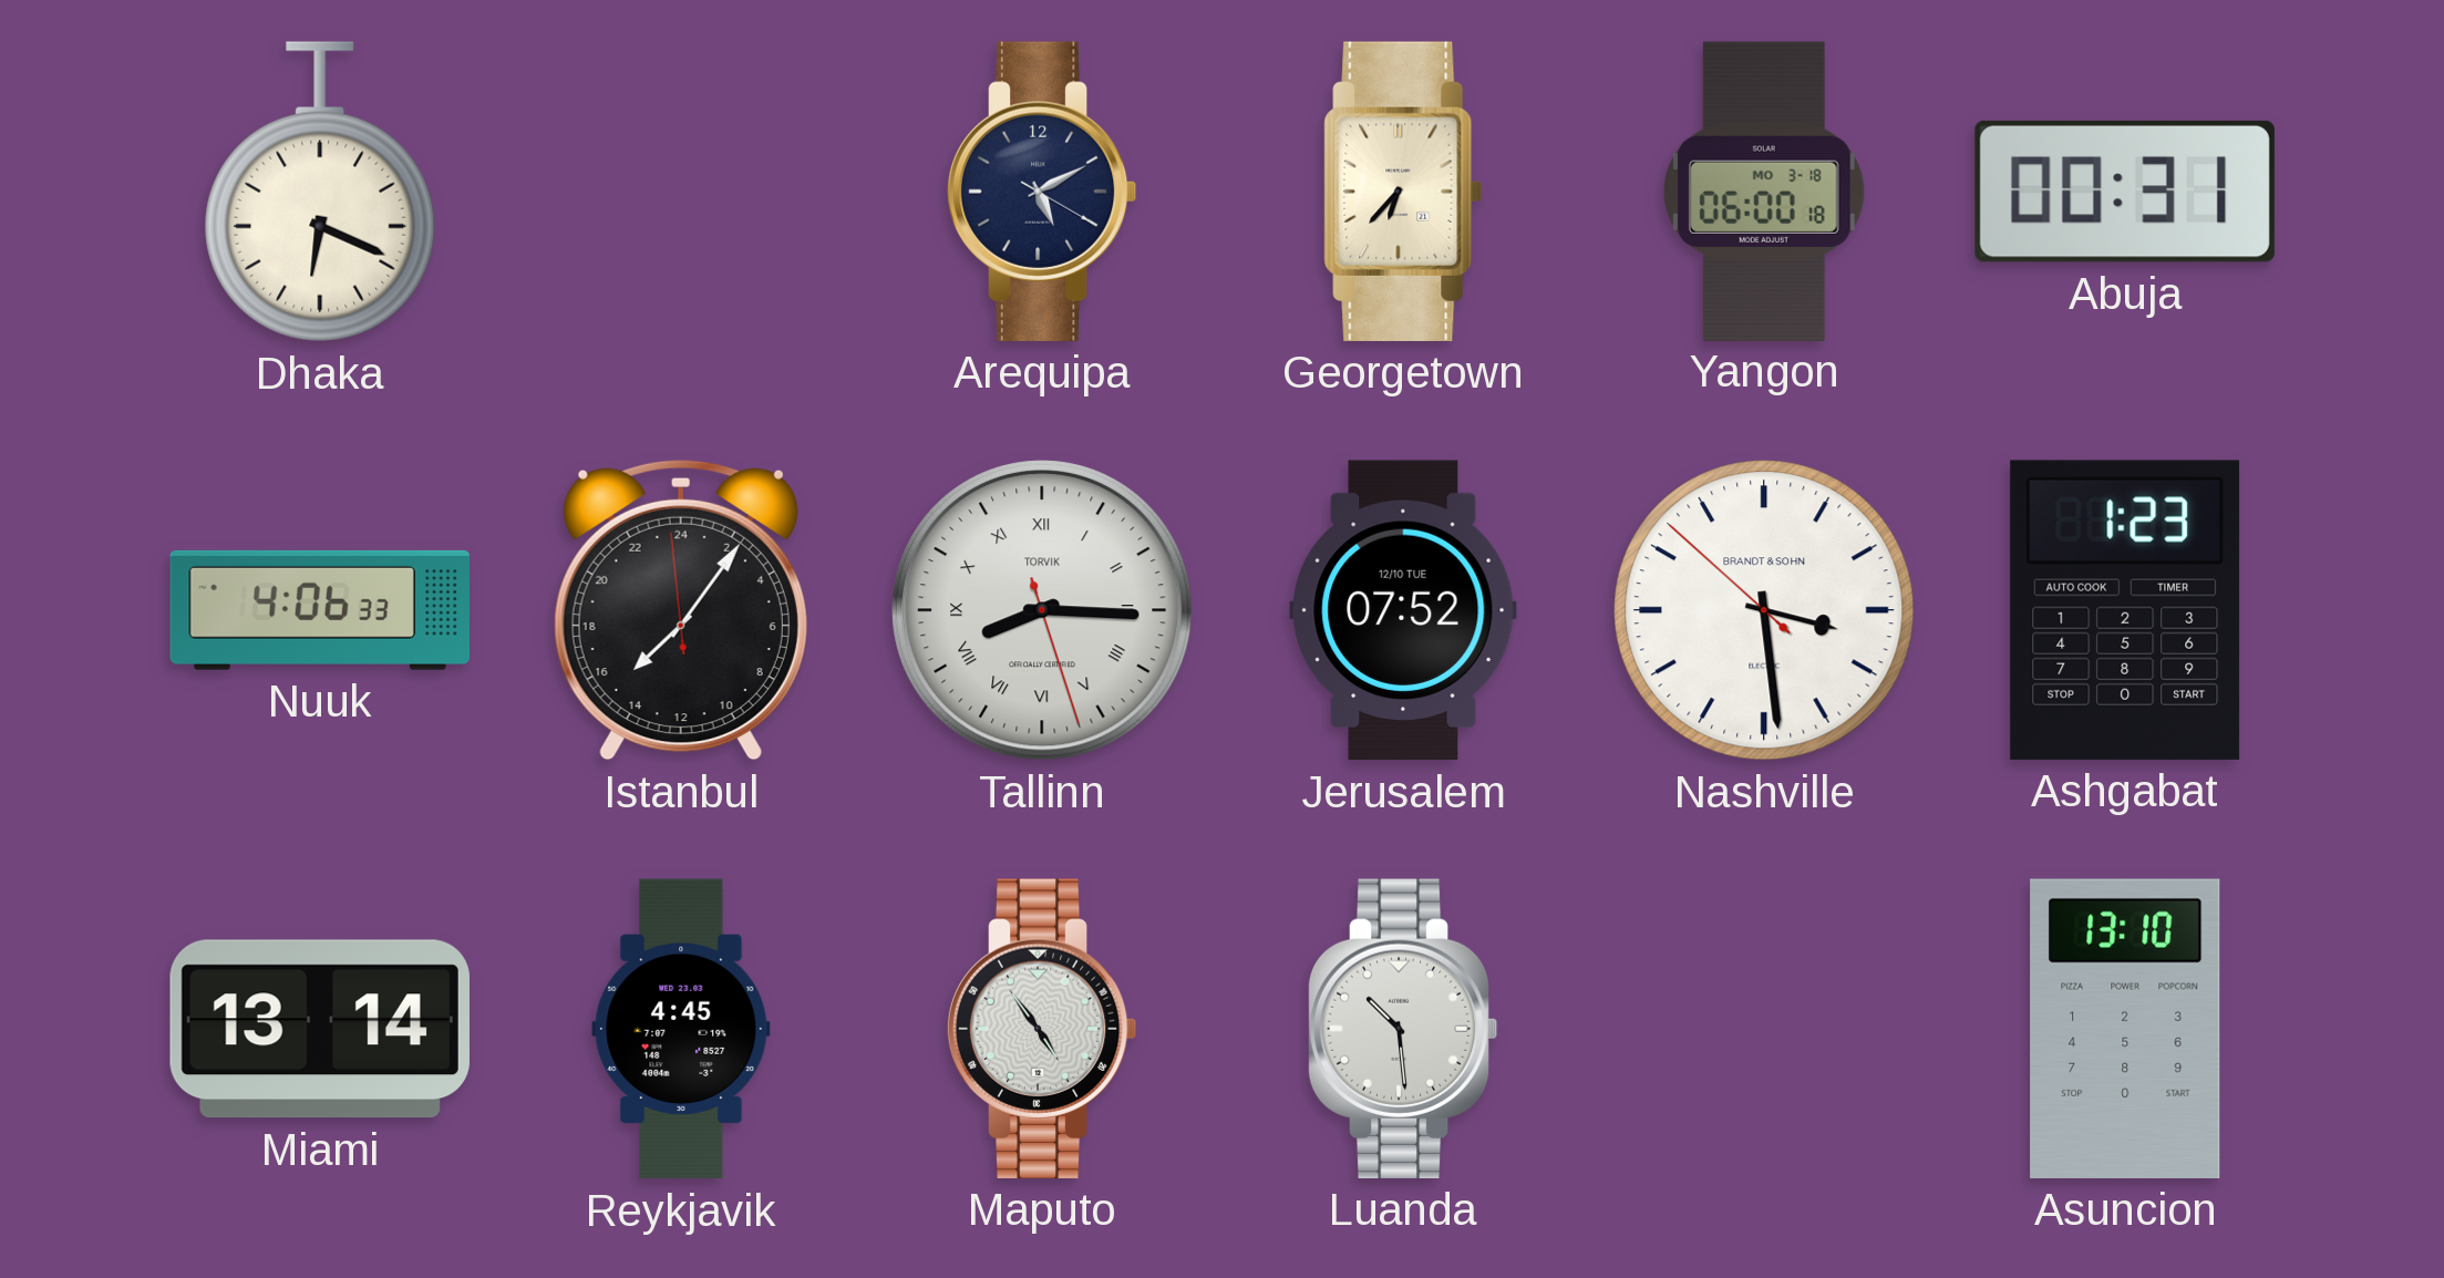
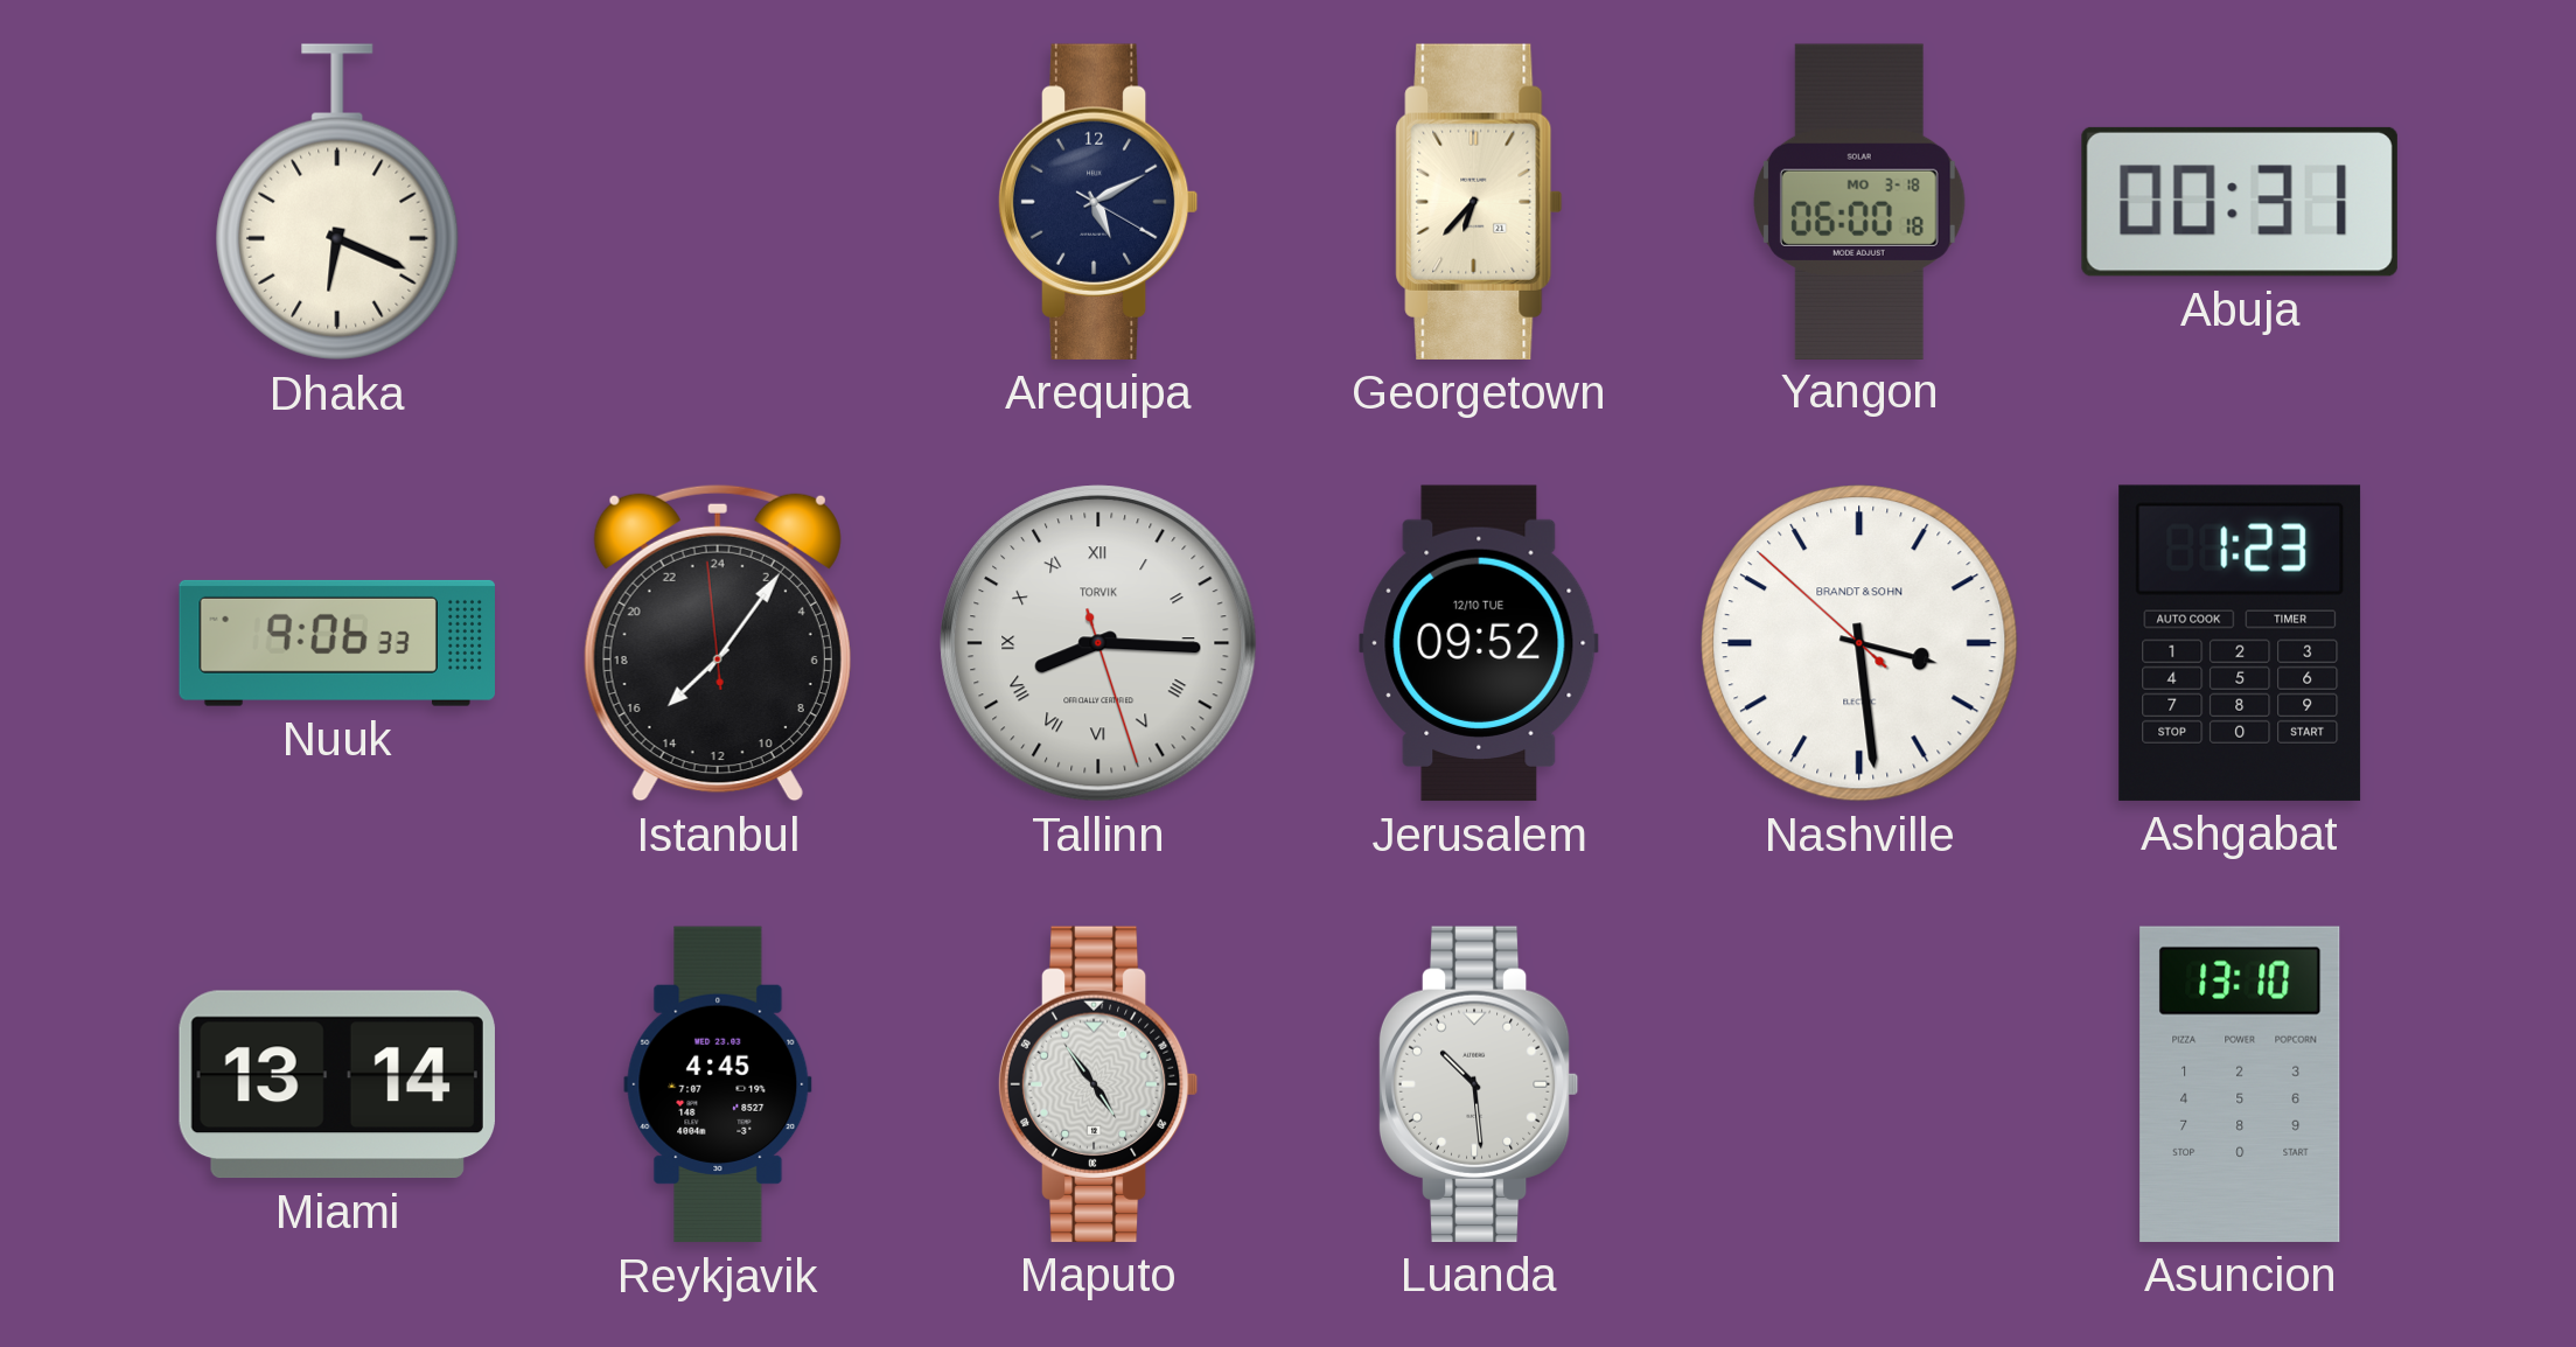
Nuuk: 4:06 -> 9:06 (336, 643)
Jerusalem: 07:52 -> 09:52 (1479, 643)
